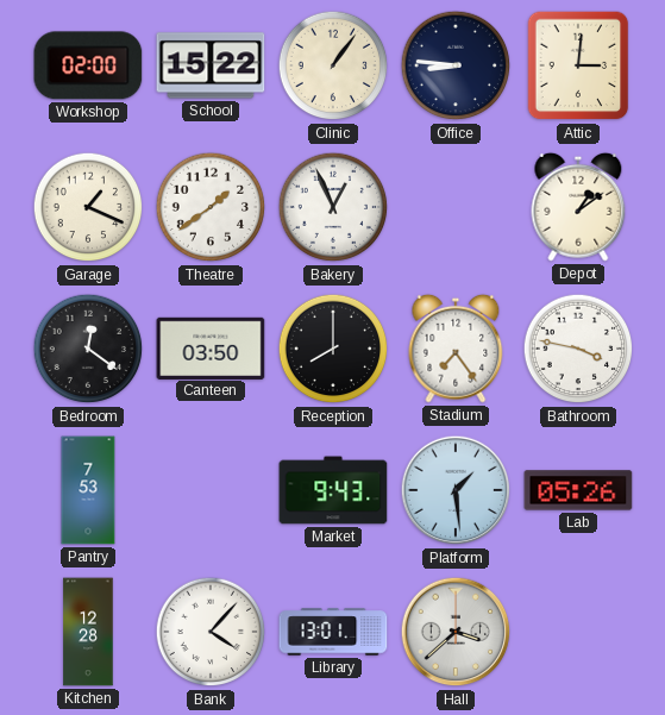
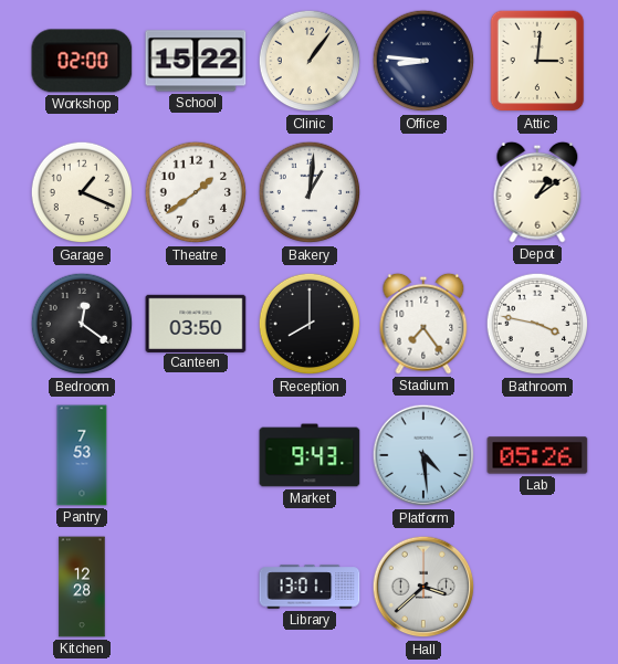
Bakery: 12:56 -> 1:01 (310, 192)
Platform: 1:29 -> 4:29 (423, 455)
Bank: 4:07 -> none (211, 632)
